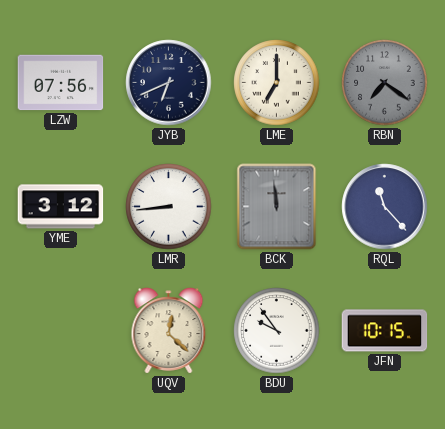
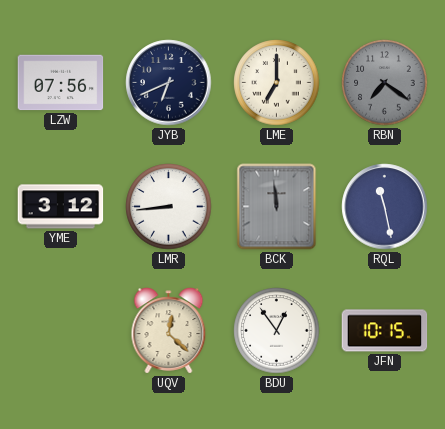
RQL: 11:23 -> 11:28 (385, 207)
BDU: 9:54 -> 12:54 (277, 331)
